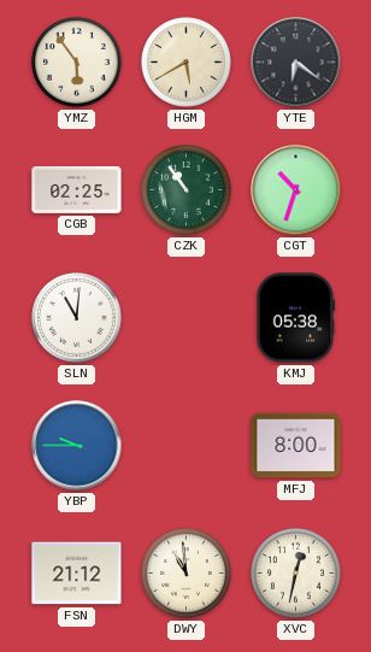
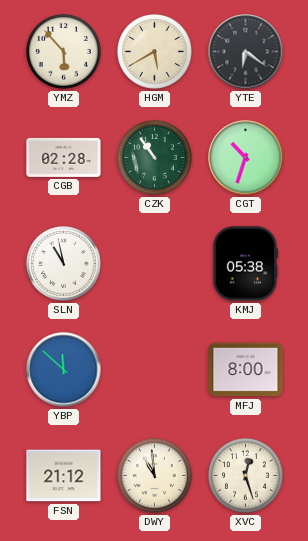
YMZ: 5:54 -> 5:53 (64, 52)
CGB: 02:25 -> 02:28 (64, 157)
SLN: 11:01 -> 10:58 (64, 264)
YBP: 9:45 -> 11:52 (64, 370)
XVC: 12:32 -> 12:27 (246, 476)
